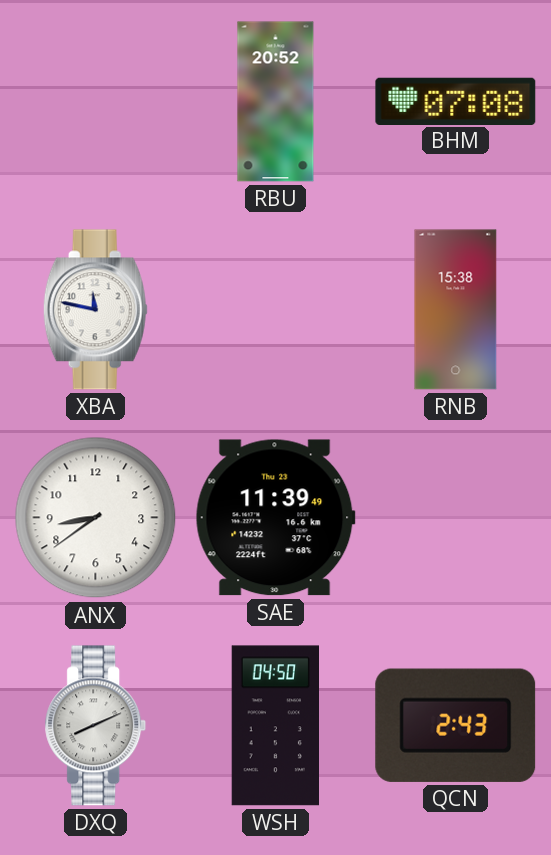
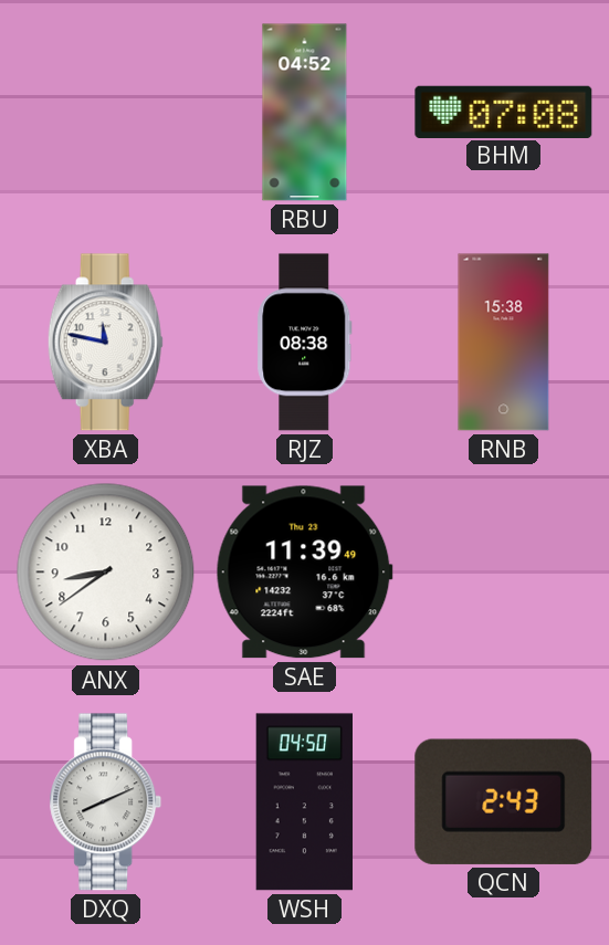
RBU: 20:52 -> 04:52 (305, 113)
RJZ: none -> 08:38 (305, 343)
